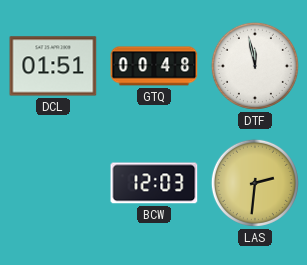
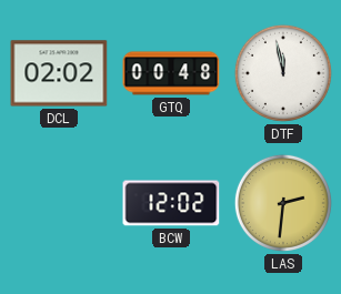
DCL: 01:51 -> 02:02 (59, 73)
BCW: 12:03 -> 12:02 (171, 203)
